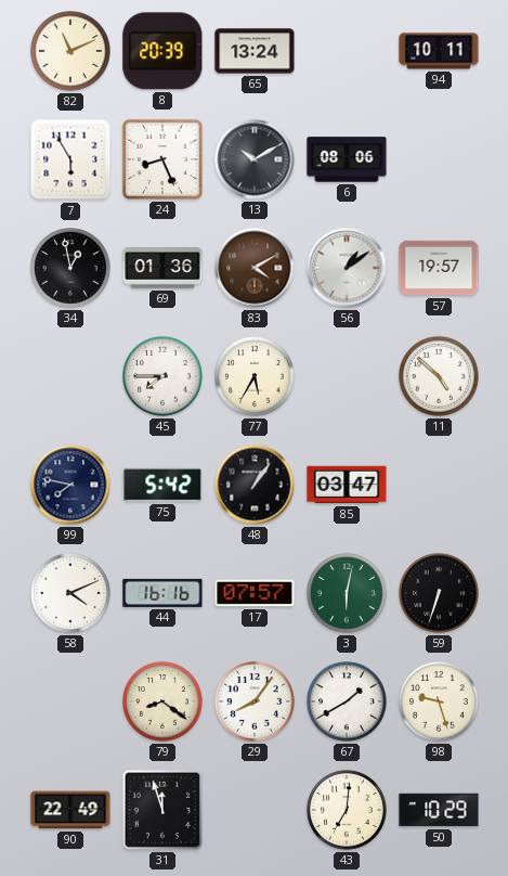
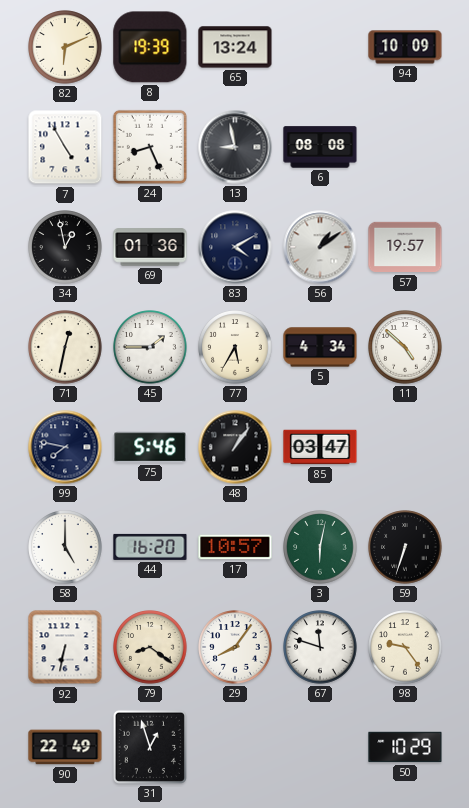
82: 11:11 -> 6:11 (65, 47)
8: 20:39 -> 19:39 (150, 47)
94: 10:11 -> 10:09 (405, 47)
7: 5:55 -> 4:55 (65, 147)
13: 10:10 -> 8:58 (235, 147)
6: 08:06 -> 08:08 (320, 147)
83 dial: brown -> navy (235, 247)
71: none -> 12:32 (65, 347)
45: 7:45 -> 1:45 (150, 347)
5: none -> 4:34 (320, 347)
75: 5:42 -> 5:46 (150, 447)
58: 4:11 -> 5:00 (65, 547)
44: 16:16 -> 16:20 (150, 547)
17: 07:57 -> 10:57 (235, 547)
92: none -> 6:32 (65, 647)
67: 1:40 -> 11:48 (320, 647)
98: 9:27 -> 9:24 (405, 647)
31: 11:57 -> 12:57 (150, 747)
43: 7:01 -> none (347, 810)
